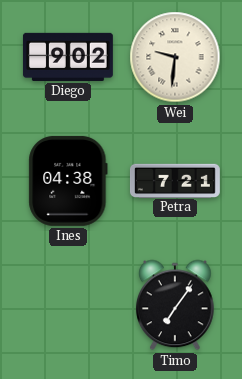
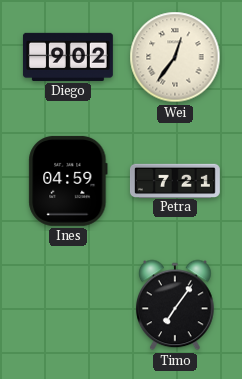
Wei: 9:31 -> 12:36 (175, 57)
Ines: 04:38 -> 04:59 (68, 181)
